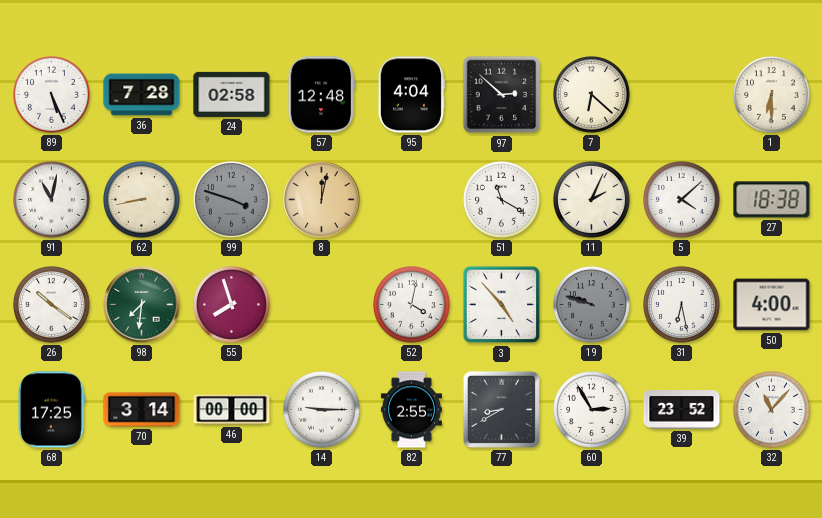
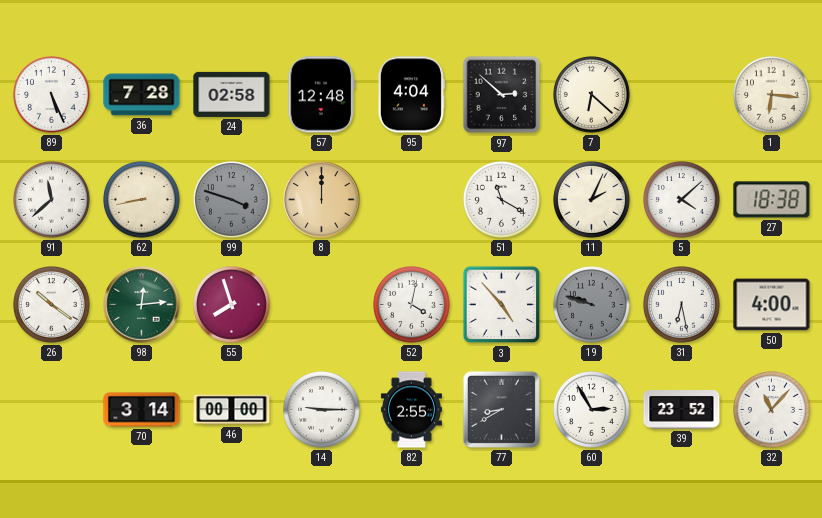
1: 6:30 -> 6:16 (772, 95)
91: 11:02 -> 11:38 (52, 200)
8: 12:02 -> 12:00 (322, 200)
98: 7:31 -> 12:14 (142, 305)
68: 17:25 -> none (51, 410)
